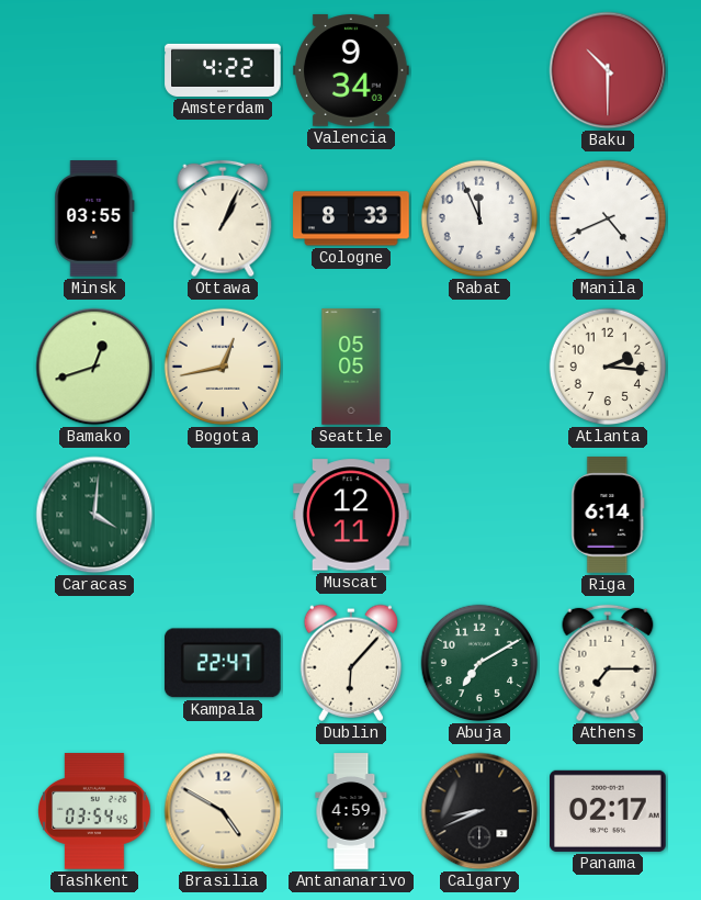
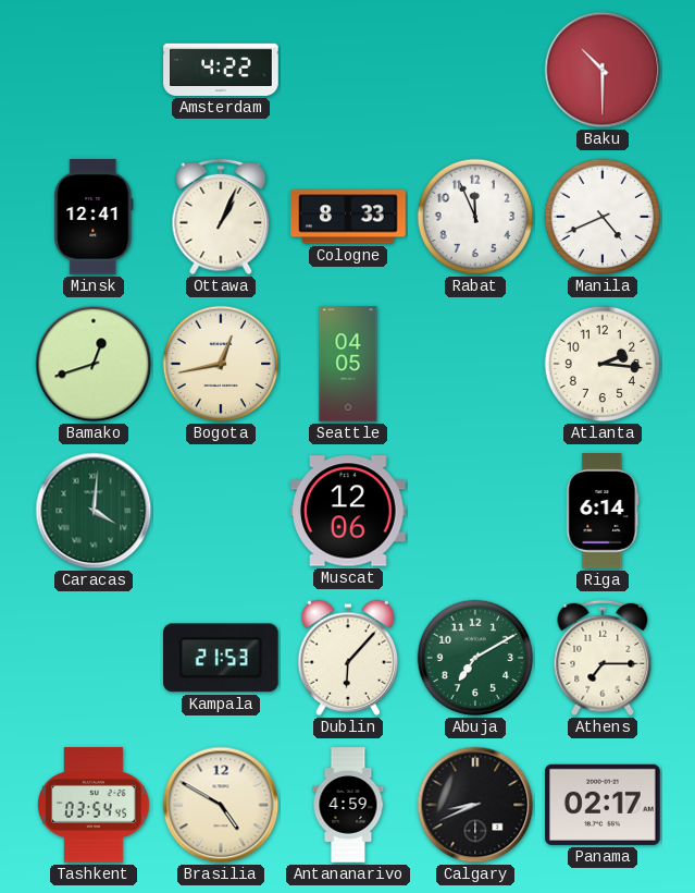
Valencia: 9:34 -> none (351, 71)
Minsk: 03:55 -> 12:41 (94, 217)
Seattle: 05:05 -> 04:05 (348, 364)
Muscat: 12:11 -> 12:06 (348, 511)
Kampala: 22:47 -> 21:53 (221, 658)
